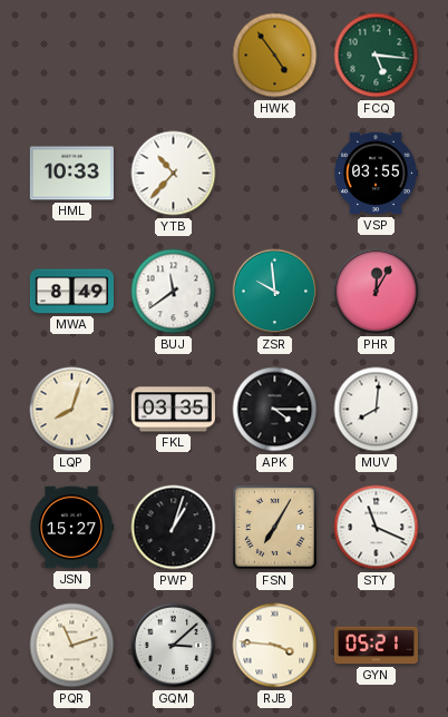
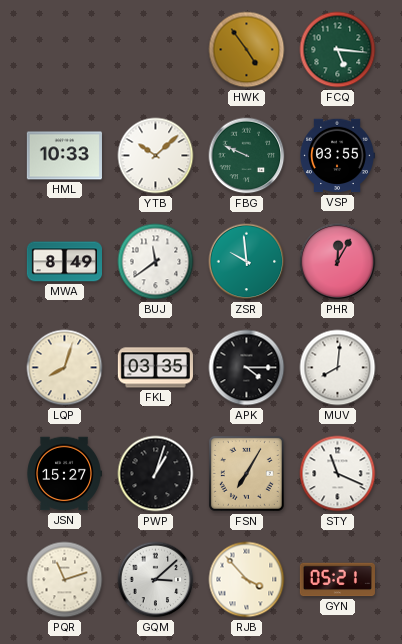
YTB: 10:37 -> 10:08 (156, 156)
FBG: none -> 9:49 (247, 156)
RJB: 3:46 -> 3:53 (247, 580)
